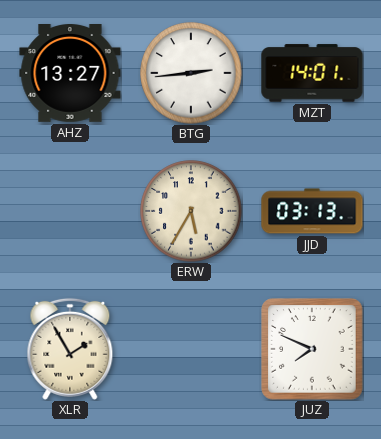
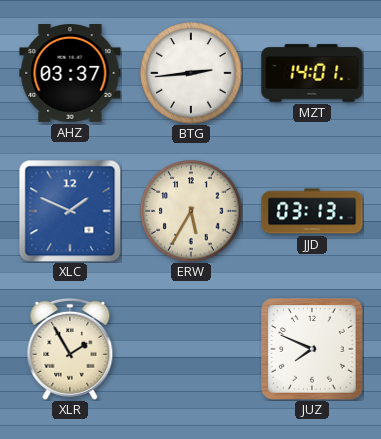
AHZ: 13:27 -> 03:37 (70, 74)
XLC: none -> 1:49 (70, 211)
